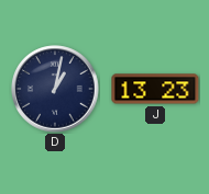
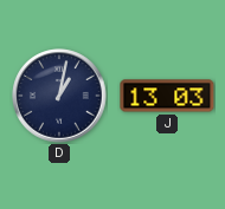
J: 13:23 -> 13:03 (167, 96)
